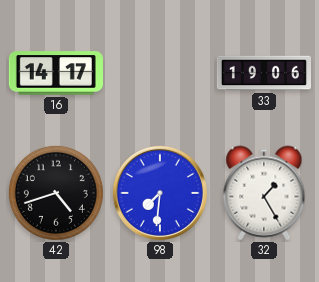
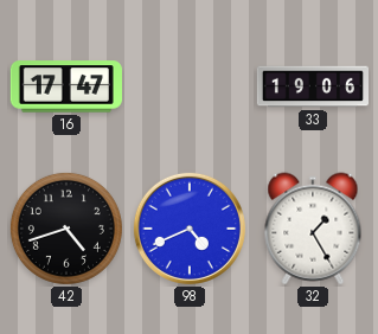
16: 14:17 -> 17:47 (66, 86)
98: 7:31 -> 4:41 (190, 229)
